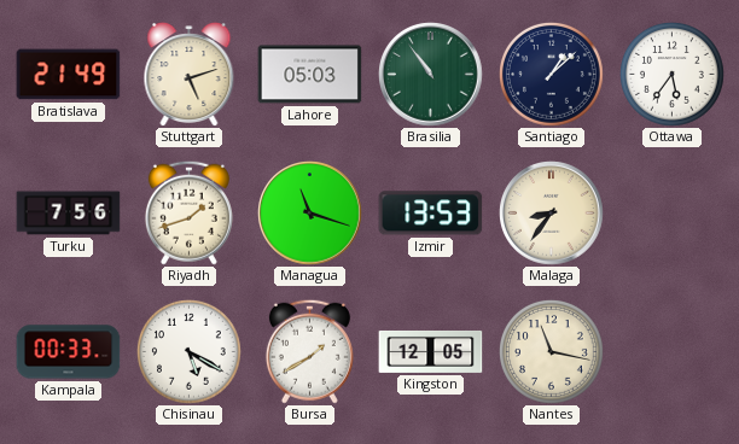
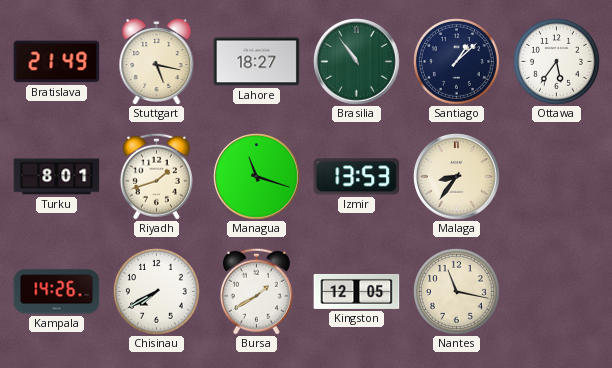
Stuttgart: 5:12 -> 5:17 (157, 62)
Lahore: 05:03 -> 18:27 (257, 62)
Turku: 7:56 -> 8:01 (57, 177)
Kampala: 00:33 -> 14:26 (57, 292)
Chisinau: 5:20 -> 7:40 (157, 292)
